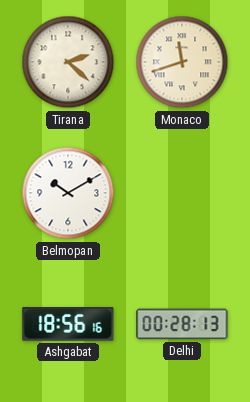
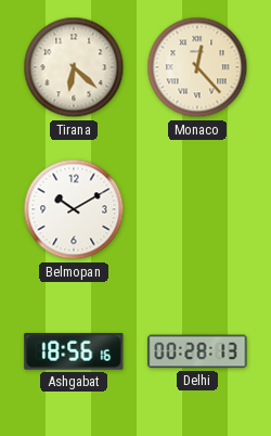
Tirana: 2:22 -> 6:22 (74, 67)
Monaco: 11:42 -> 12:23 (197, 67)
